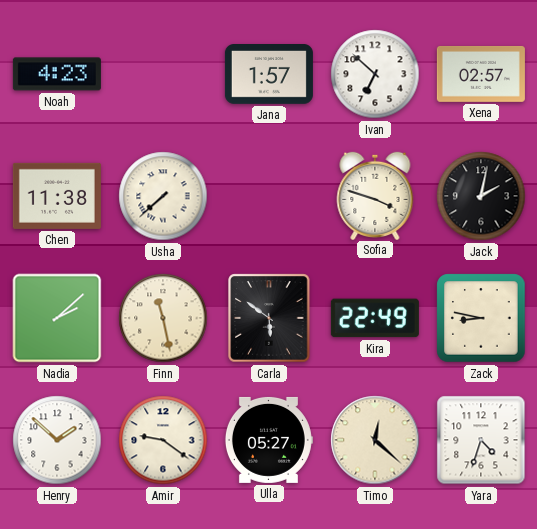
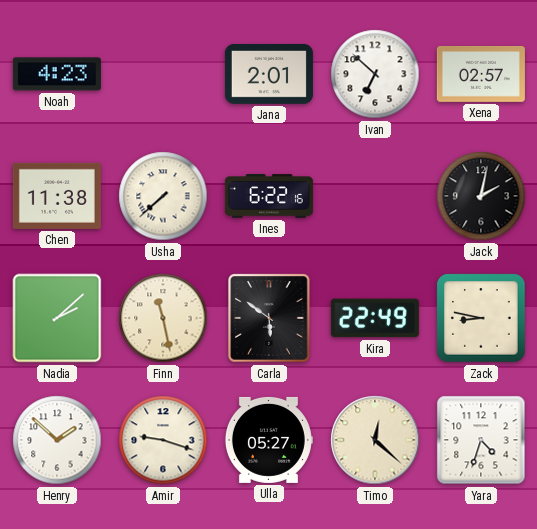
Jana: 1:57 -> 2:01 (269, 75)
Ines: none -> 6:22 (269, 196)
Sofia: 3:48 -> none (375, 195)
Amir: 9:21 -> 9:18 (163, 440)
